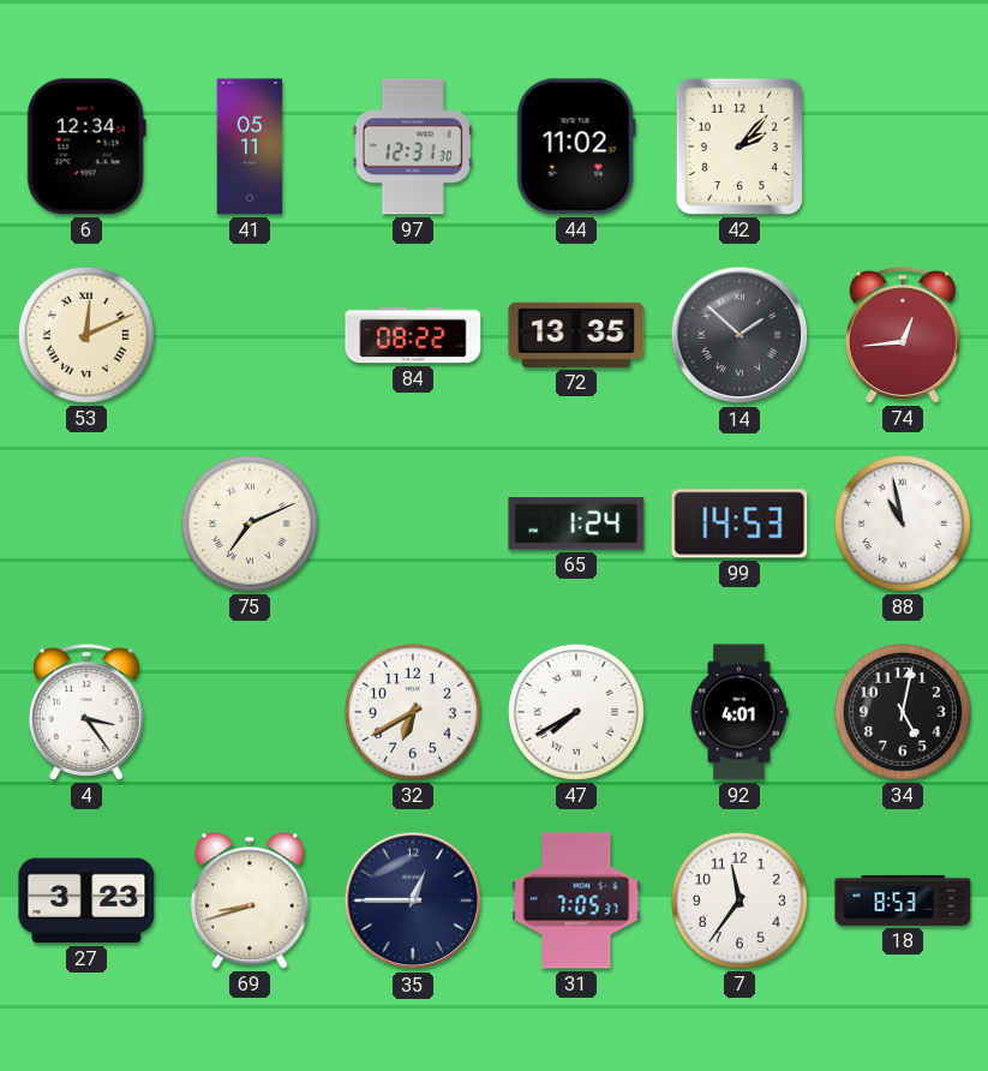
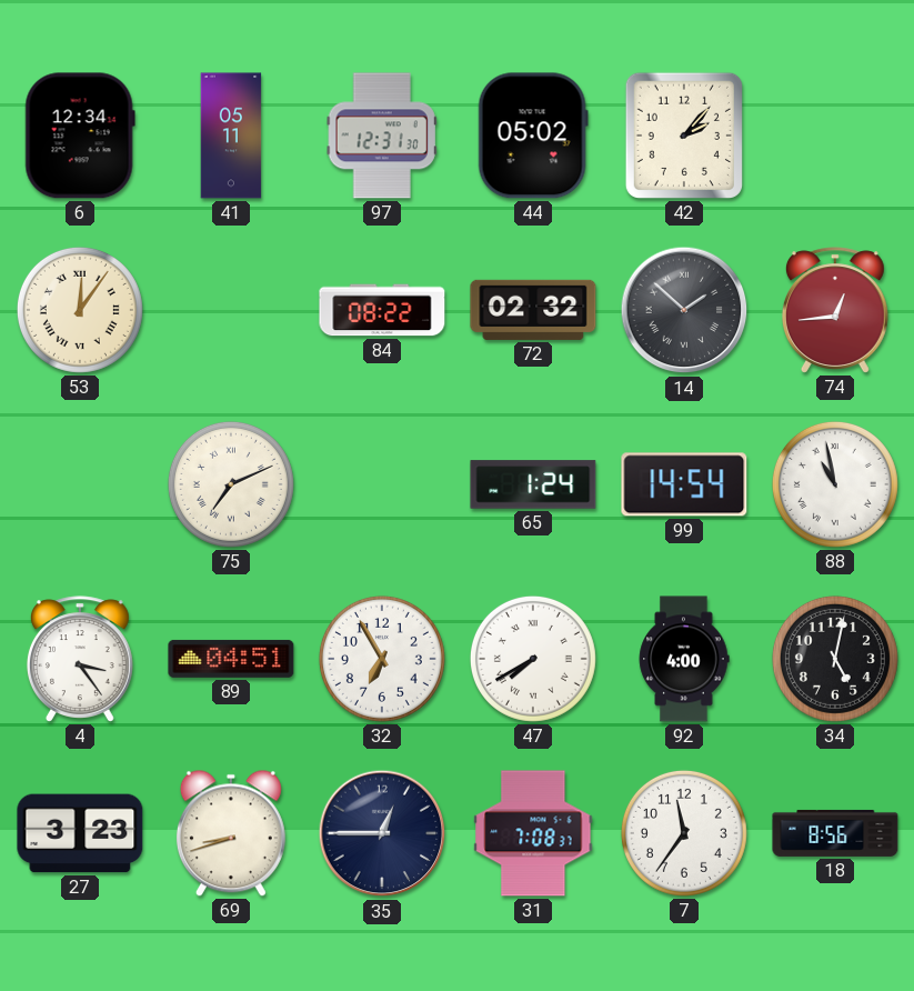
44: 11:02 -> 05:02 (533, 136)
53: 12:11 -> 12:06 (80, 310)
72: 13:35 -> 02:32 (533, 310)
99: 14:53 -> 14:54 (684, 484)
89: none -> 04:51 (231, 659)
32: 6:40 -> 6:55 (382, 659)
92: 4:01 -> 4:00 (684, 659)
31: 7:05 -> 7:08 (533, 833)
18: 8:53 -> 8:56 (835, 833)
